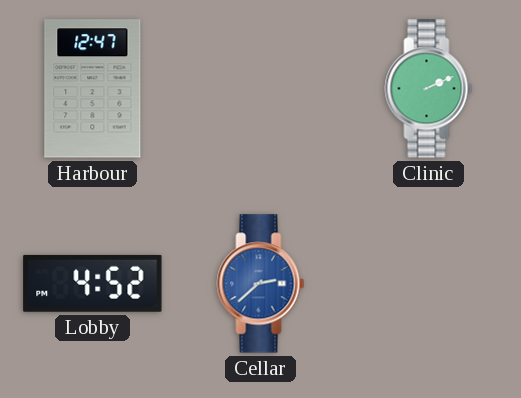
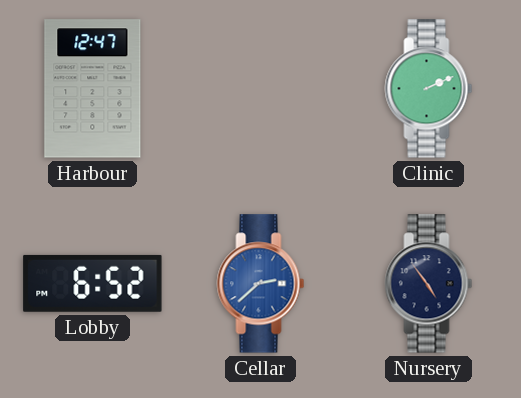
Lobby: 4:52 -> 6:52 (93, 283)
Nursery: none -> 4:54 (429, 284)
